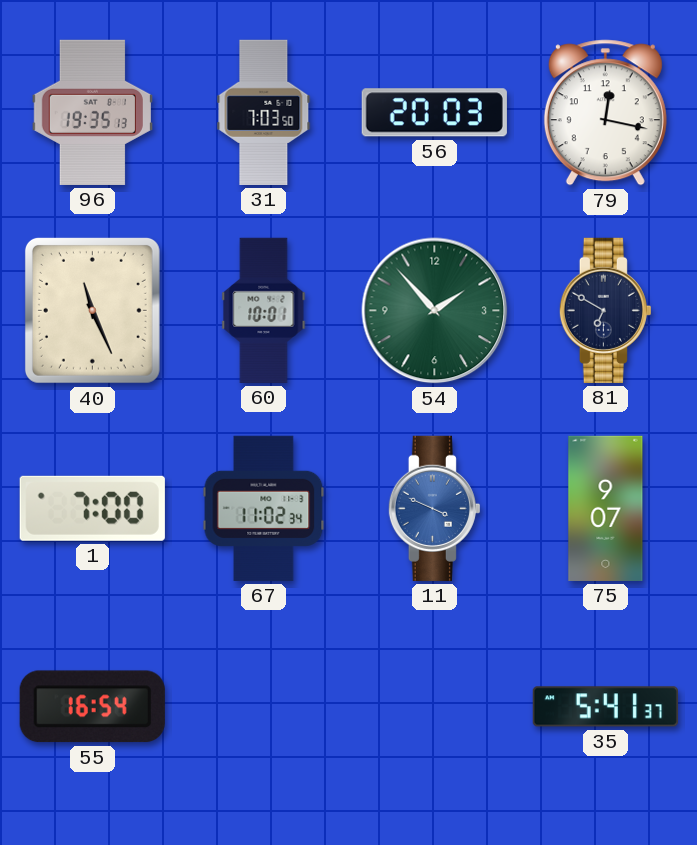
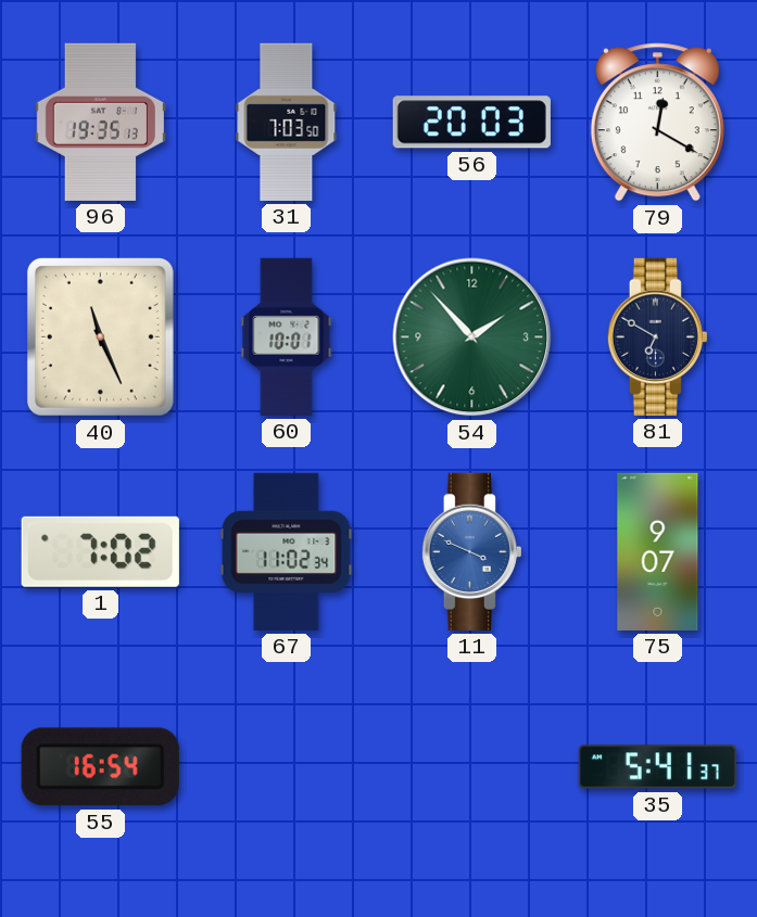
79: 12:17 -> 12:20 (657, 123)
1: 7:00 -> 7:02 (100, 551)
